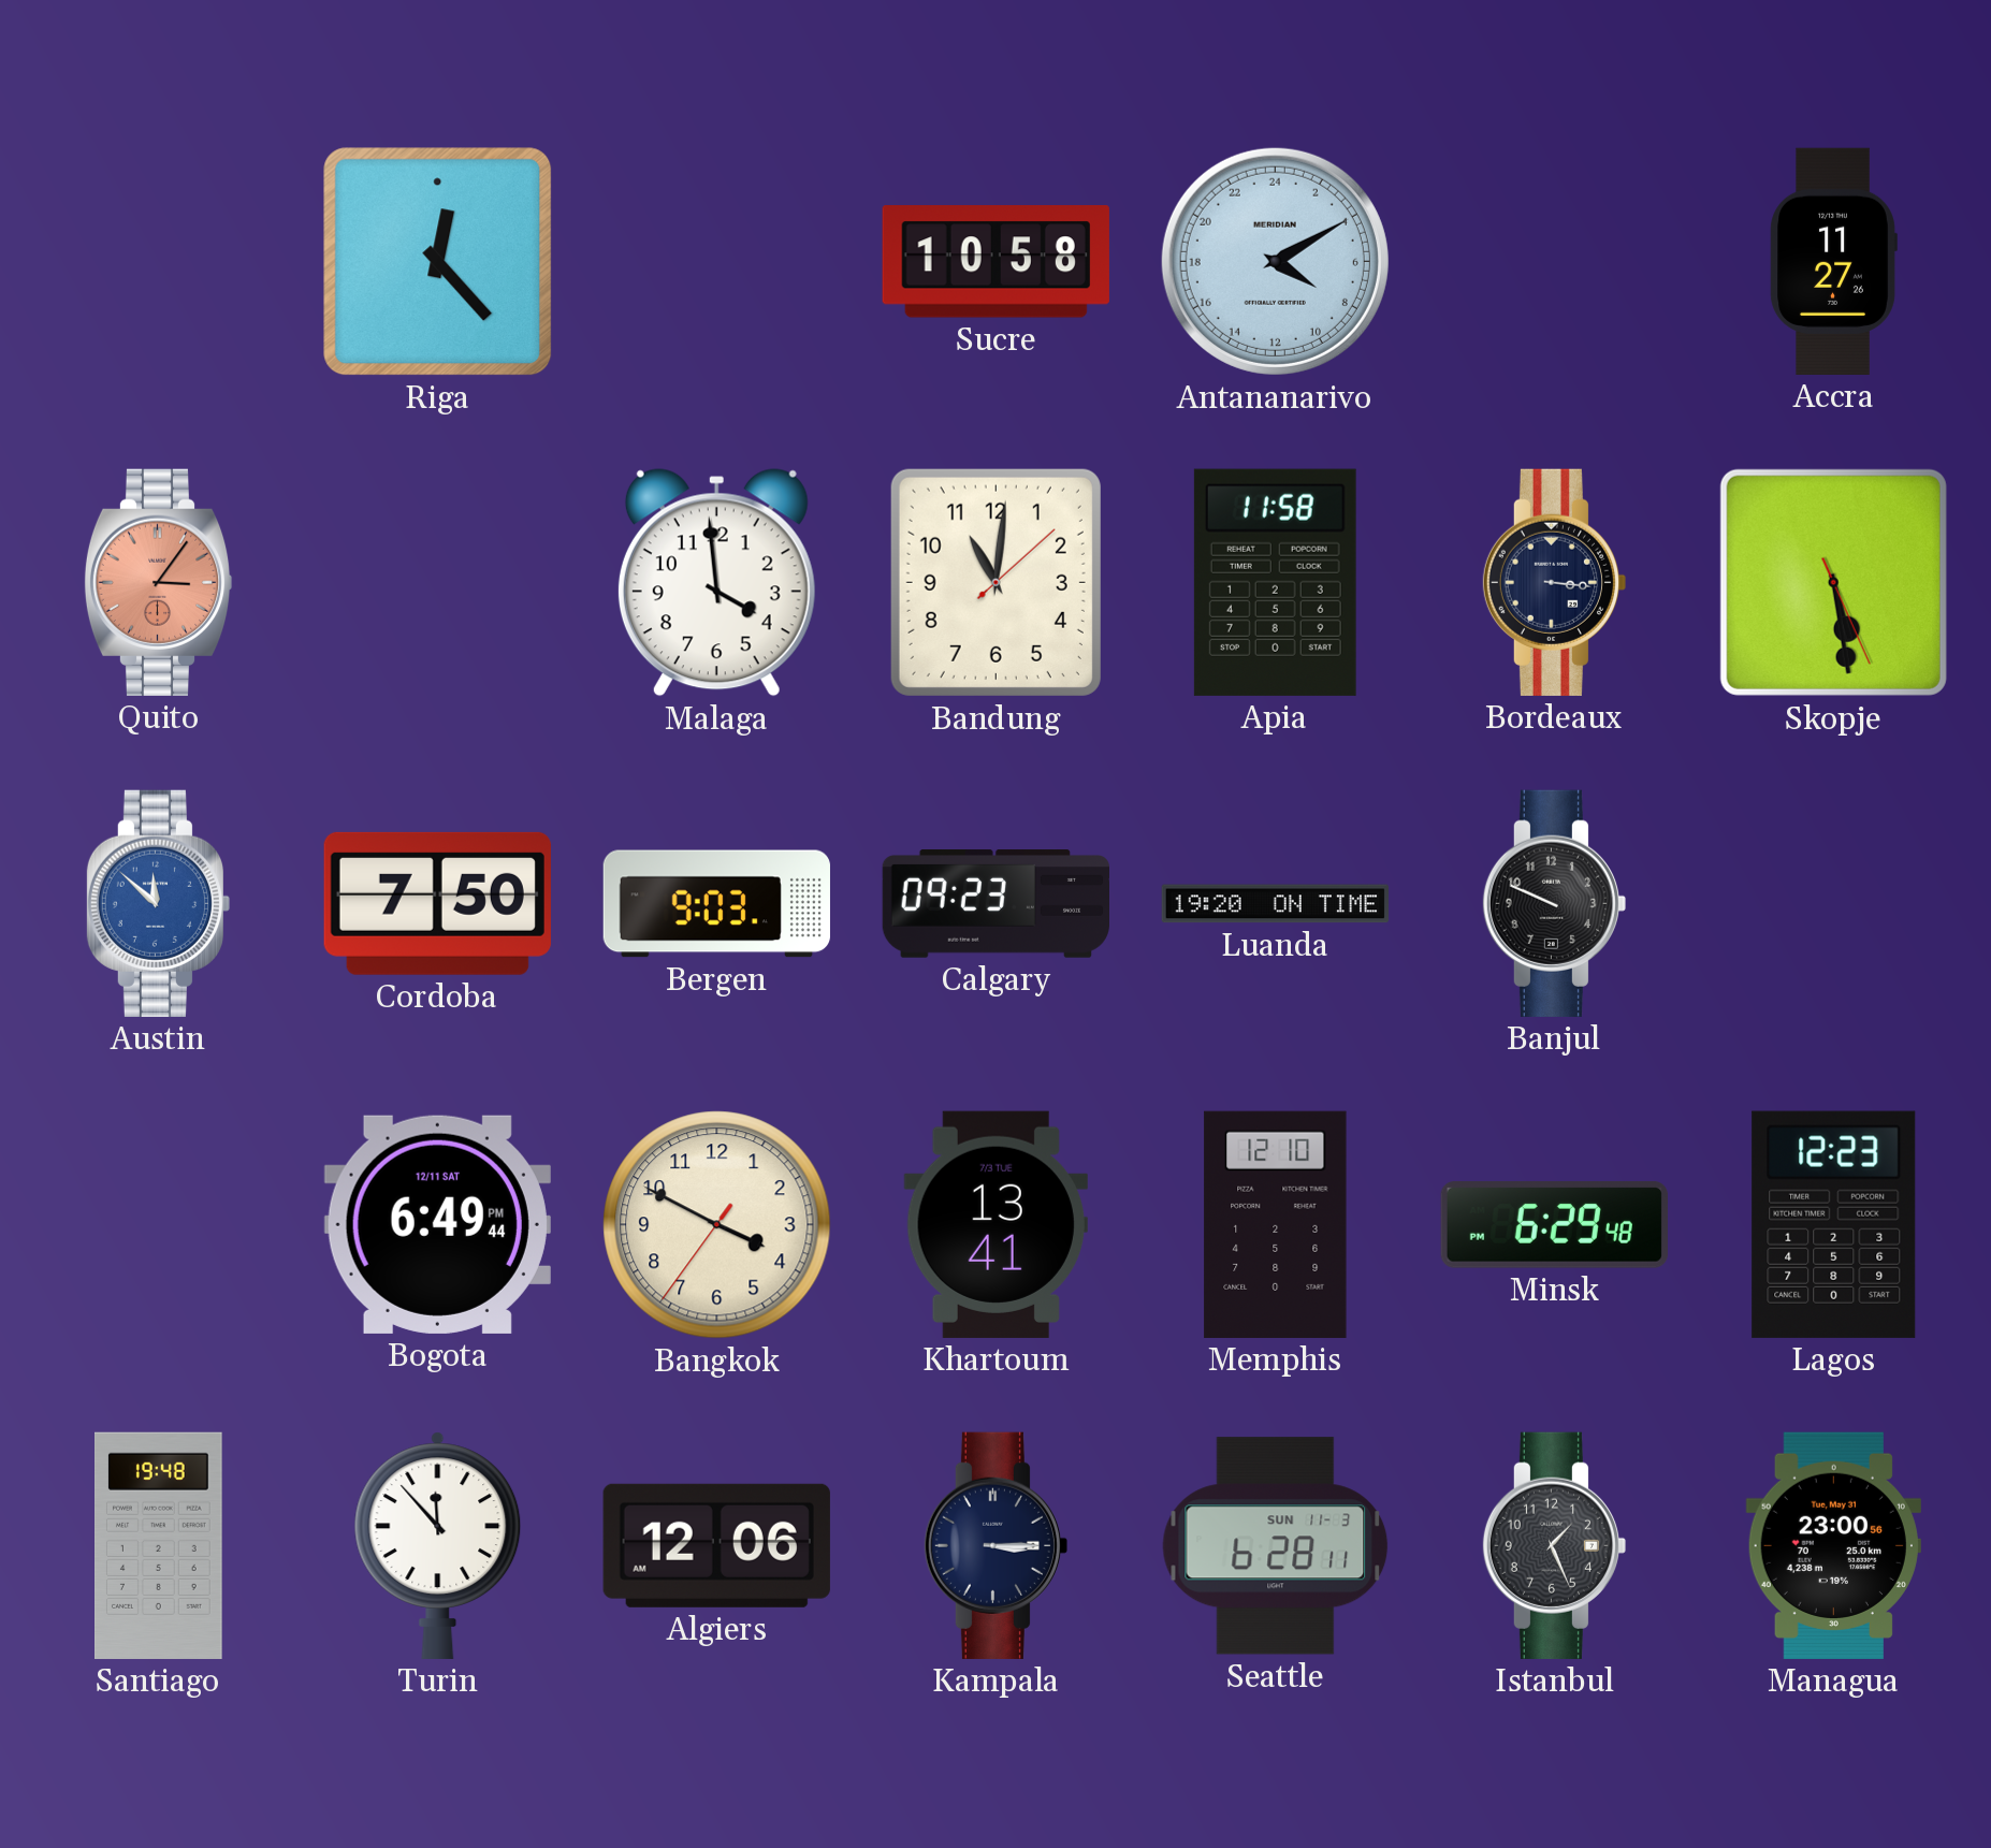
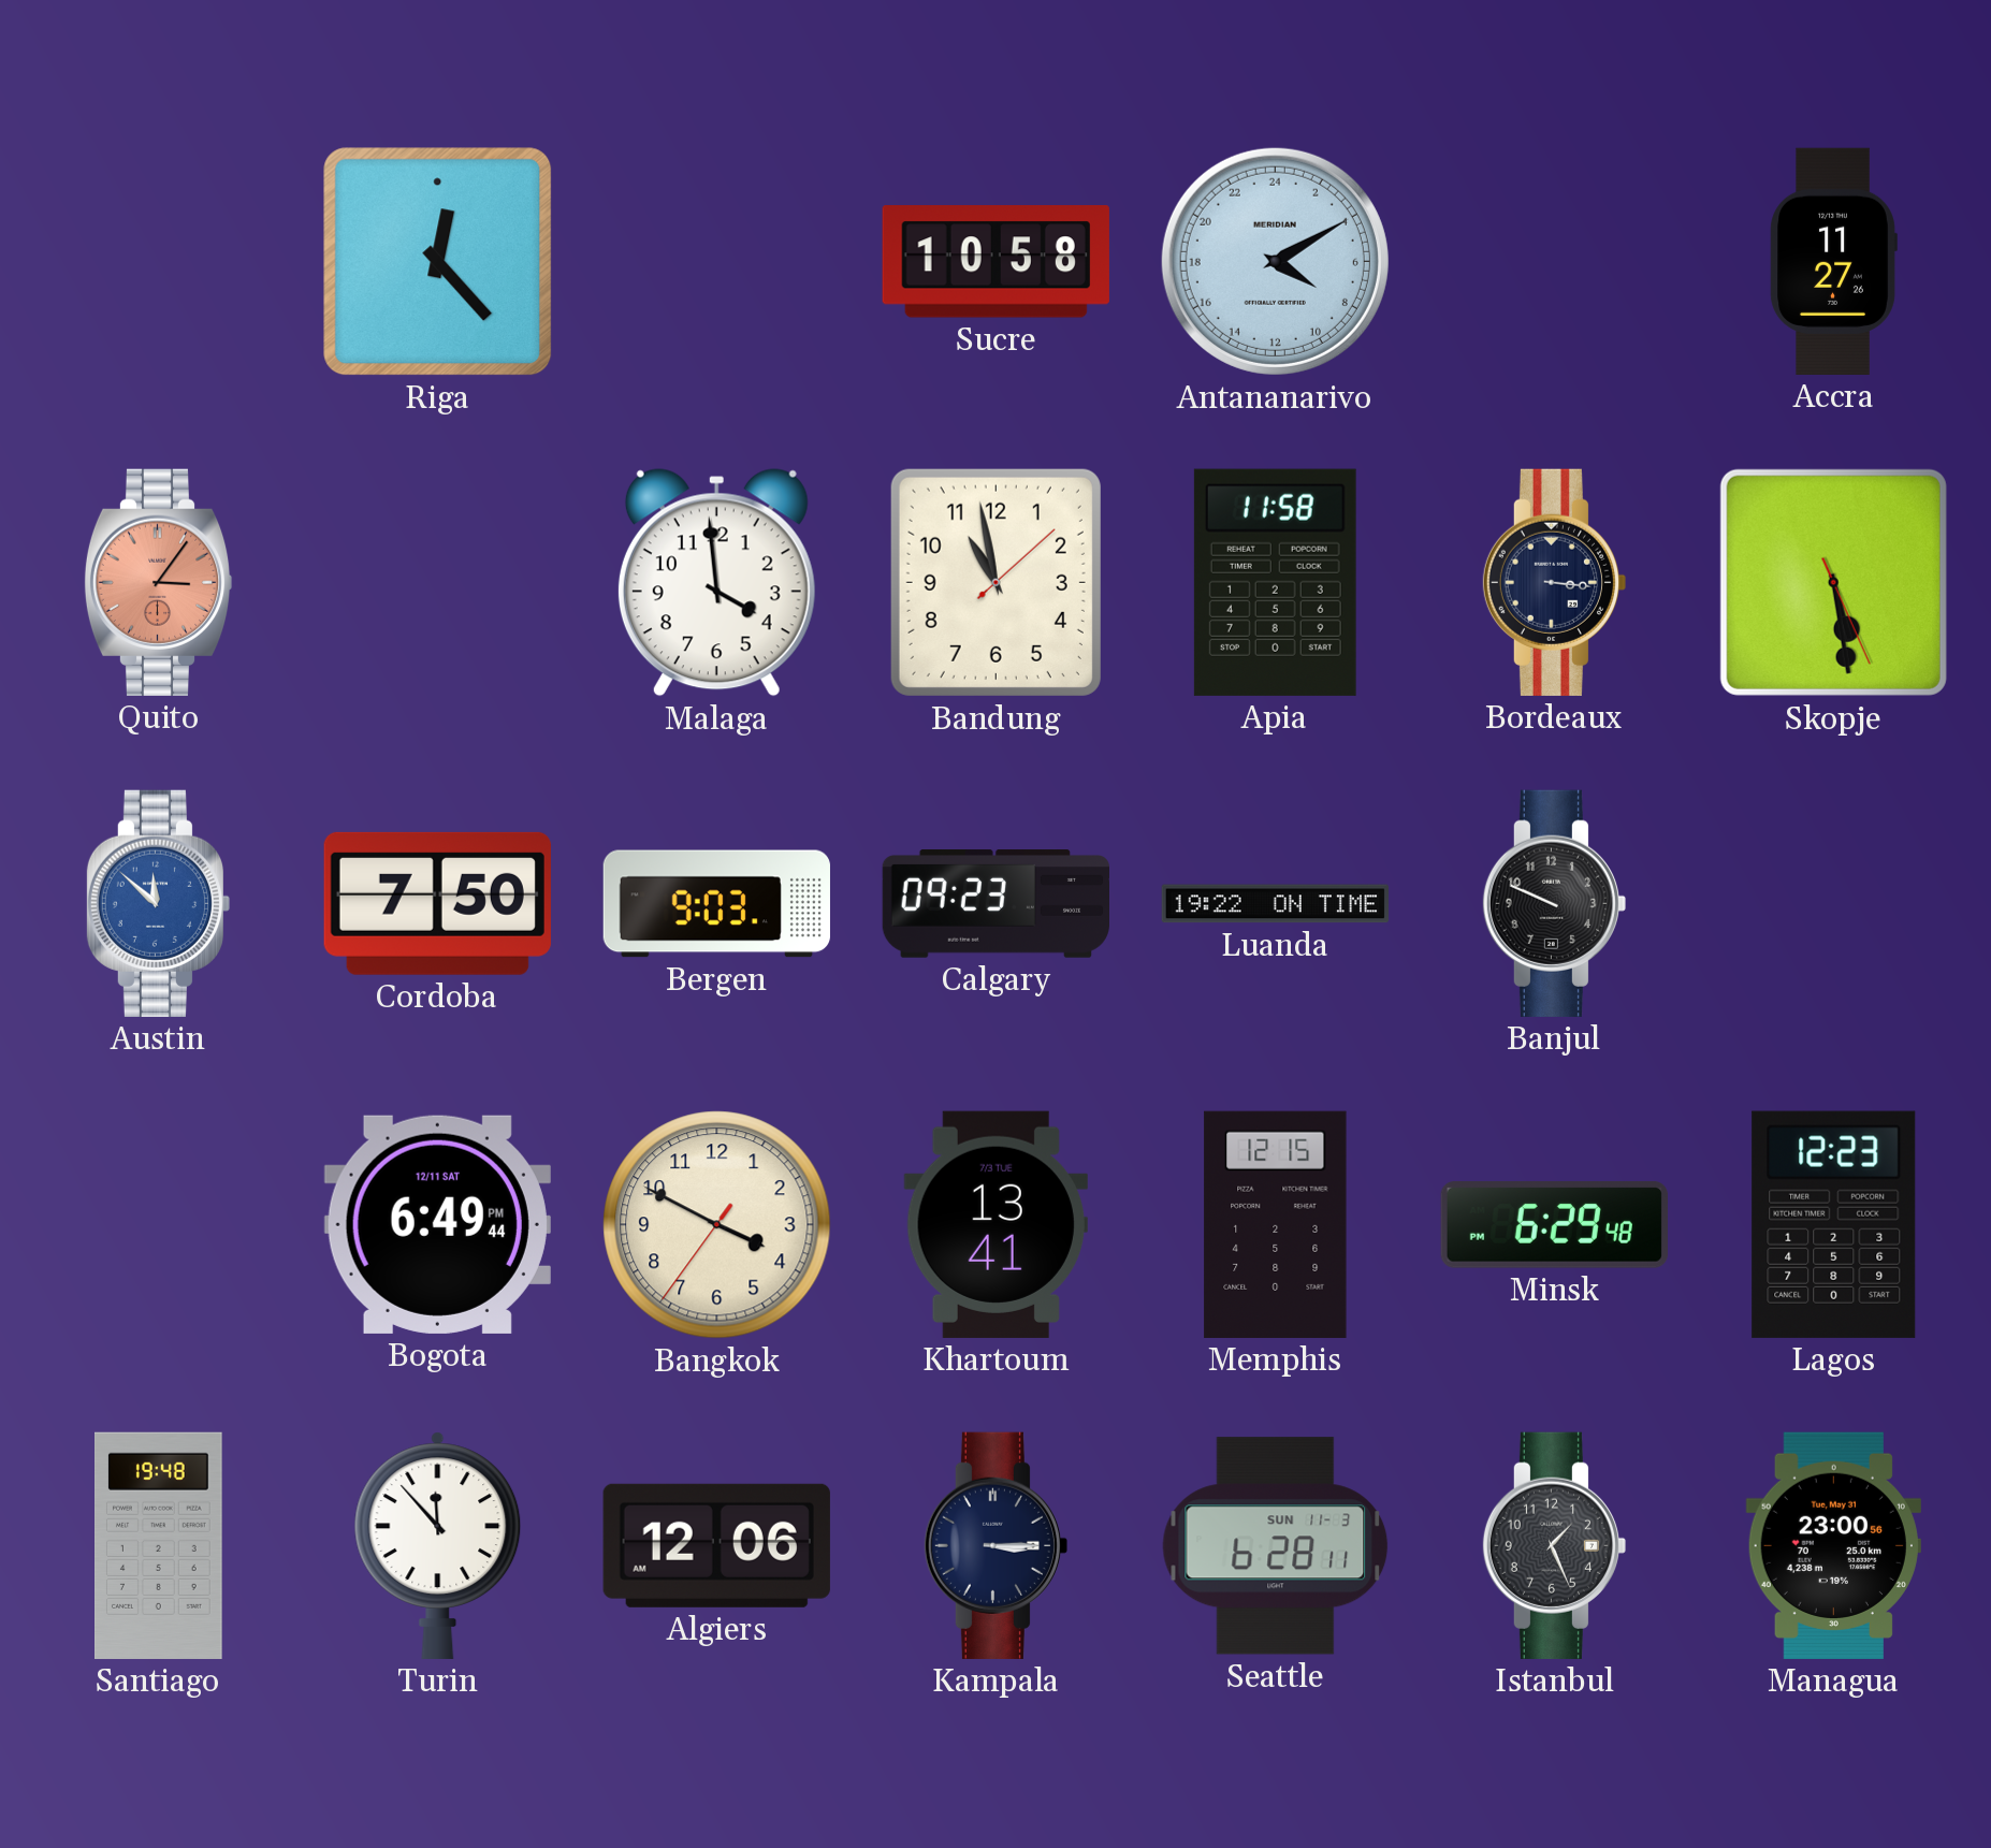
Bandung: 11:01 -> 10:58 (995, 582)
Luanda: 19:20 -> 19:22 (1275, 904)
Memphis: 12:10 -> 12:15 (1276, 1224)
